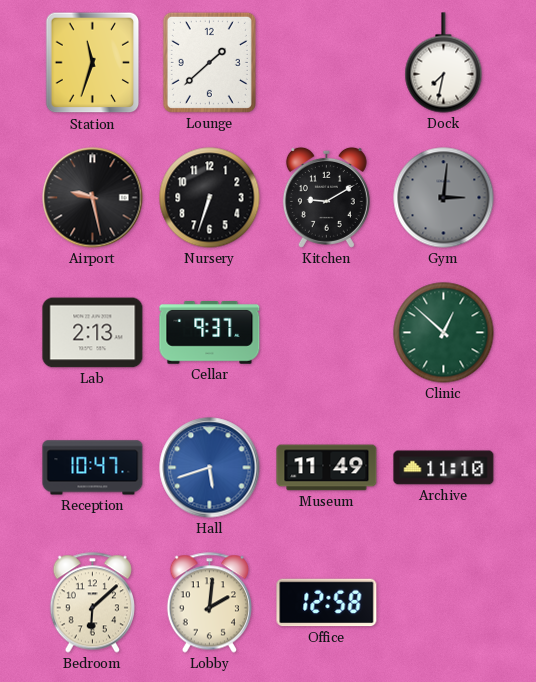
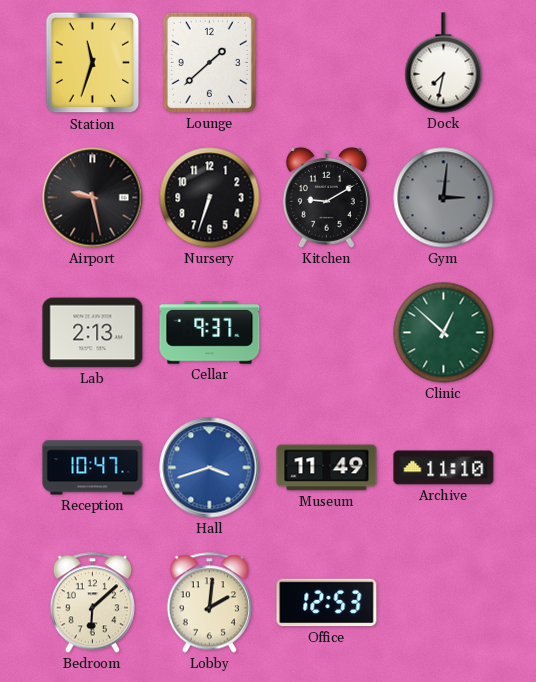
Hall: 5:42 -> 3:42 (210, 468)
Office: 12:58 -> 12:53 (327, 603)
